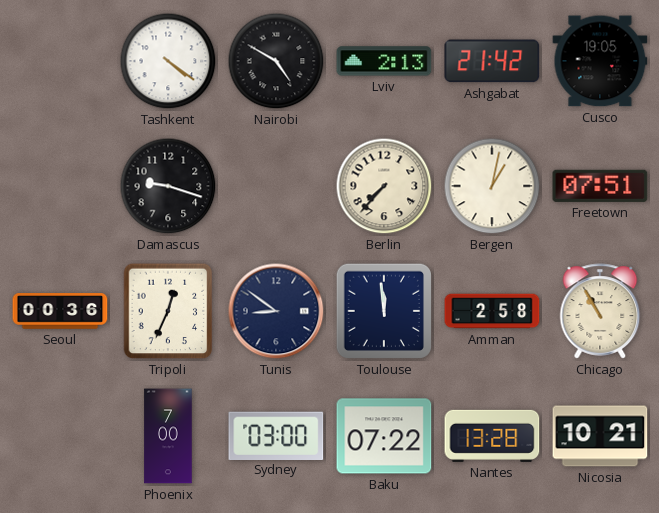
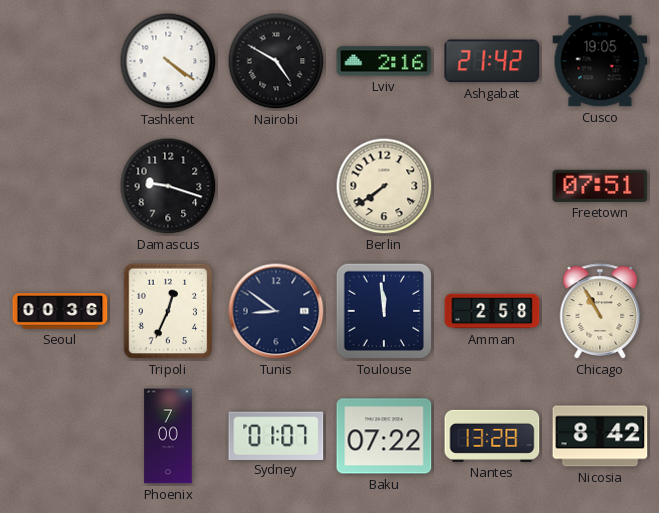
Lviv: 2:13 -> 2:16 (384, 61)
Berlin: 7:37 -> 7:39 (384, 186)
Bergen: 1:02 -> none (492, 186)
Sydney: 03:00 -> 01:07 (276, 435)
Nicosia: 10:21 -> 8:42 (600, 436)
